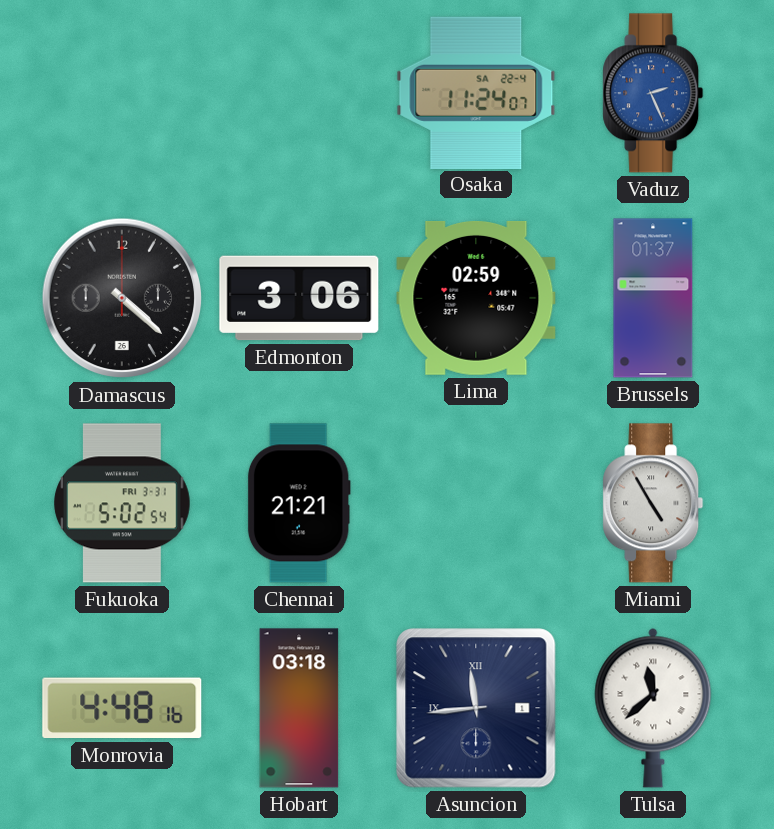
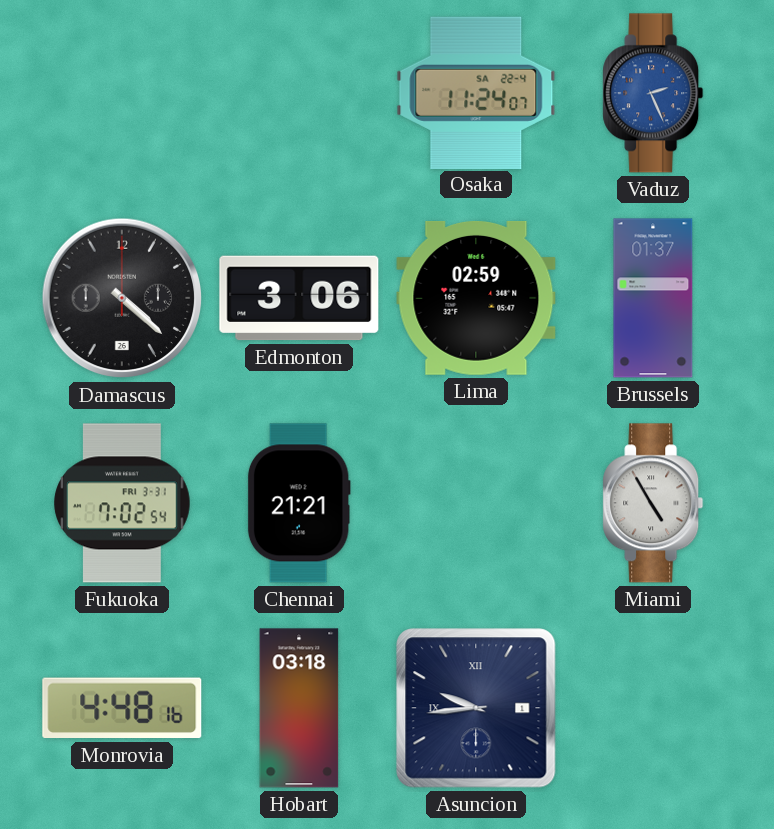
Fukuoka: 5:02 -> 7:02 (122, 503)
Asuncion: 11:44 -> 9:44 (476, 708)
Tulsa: 11:38 -> none (653, 708)
